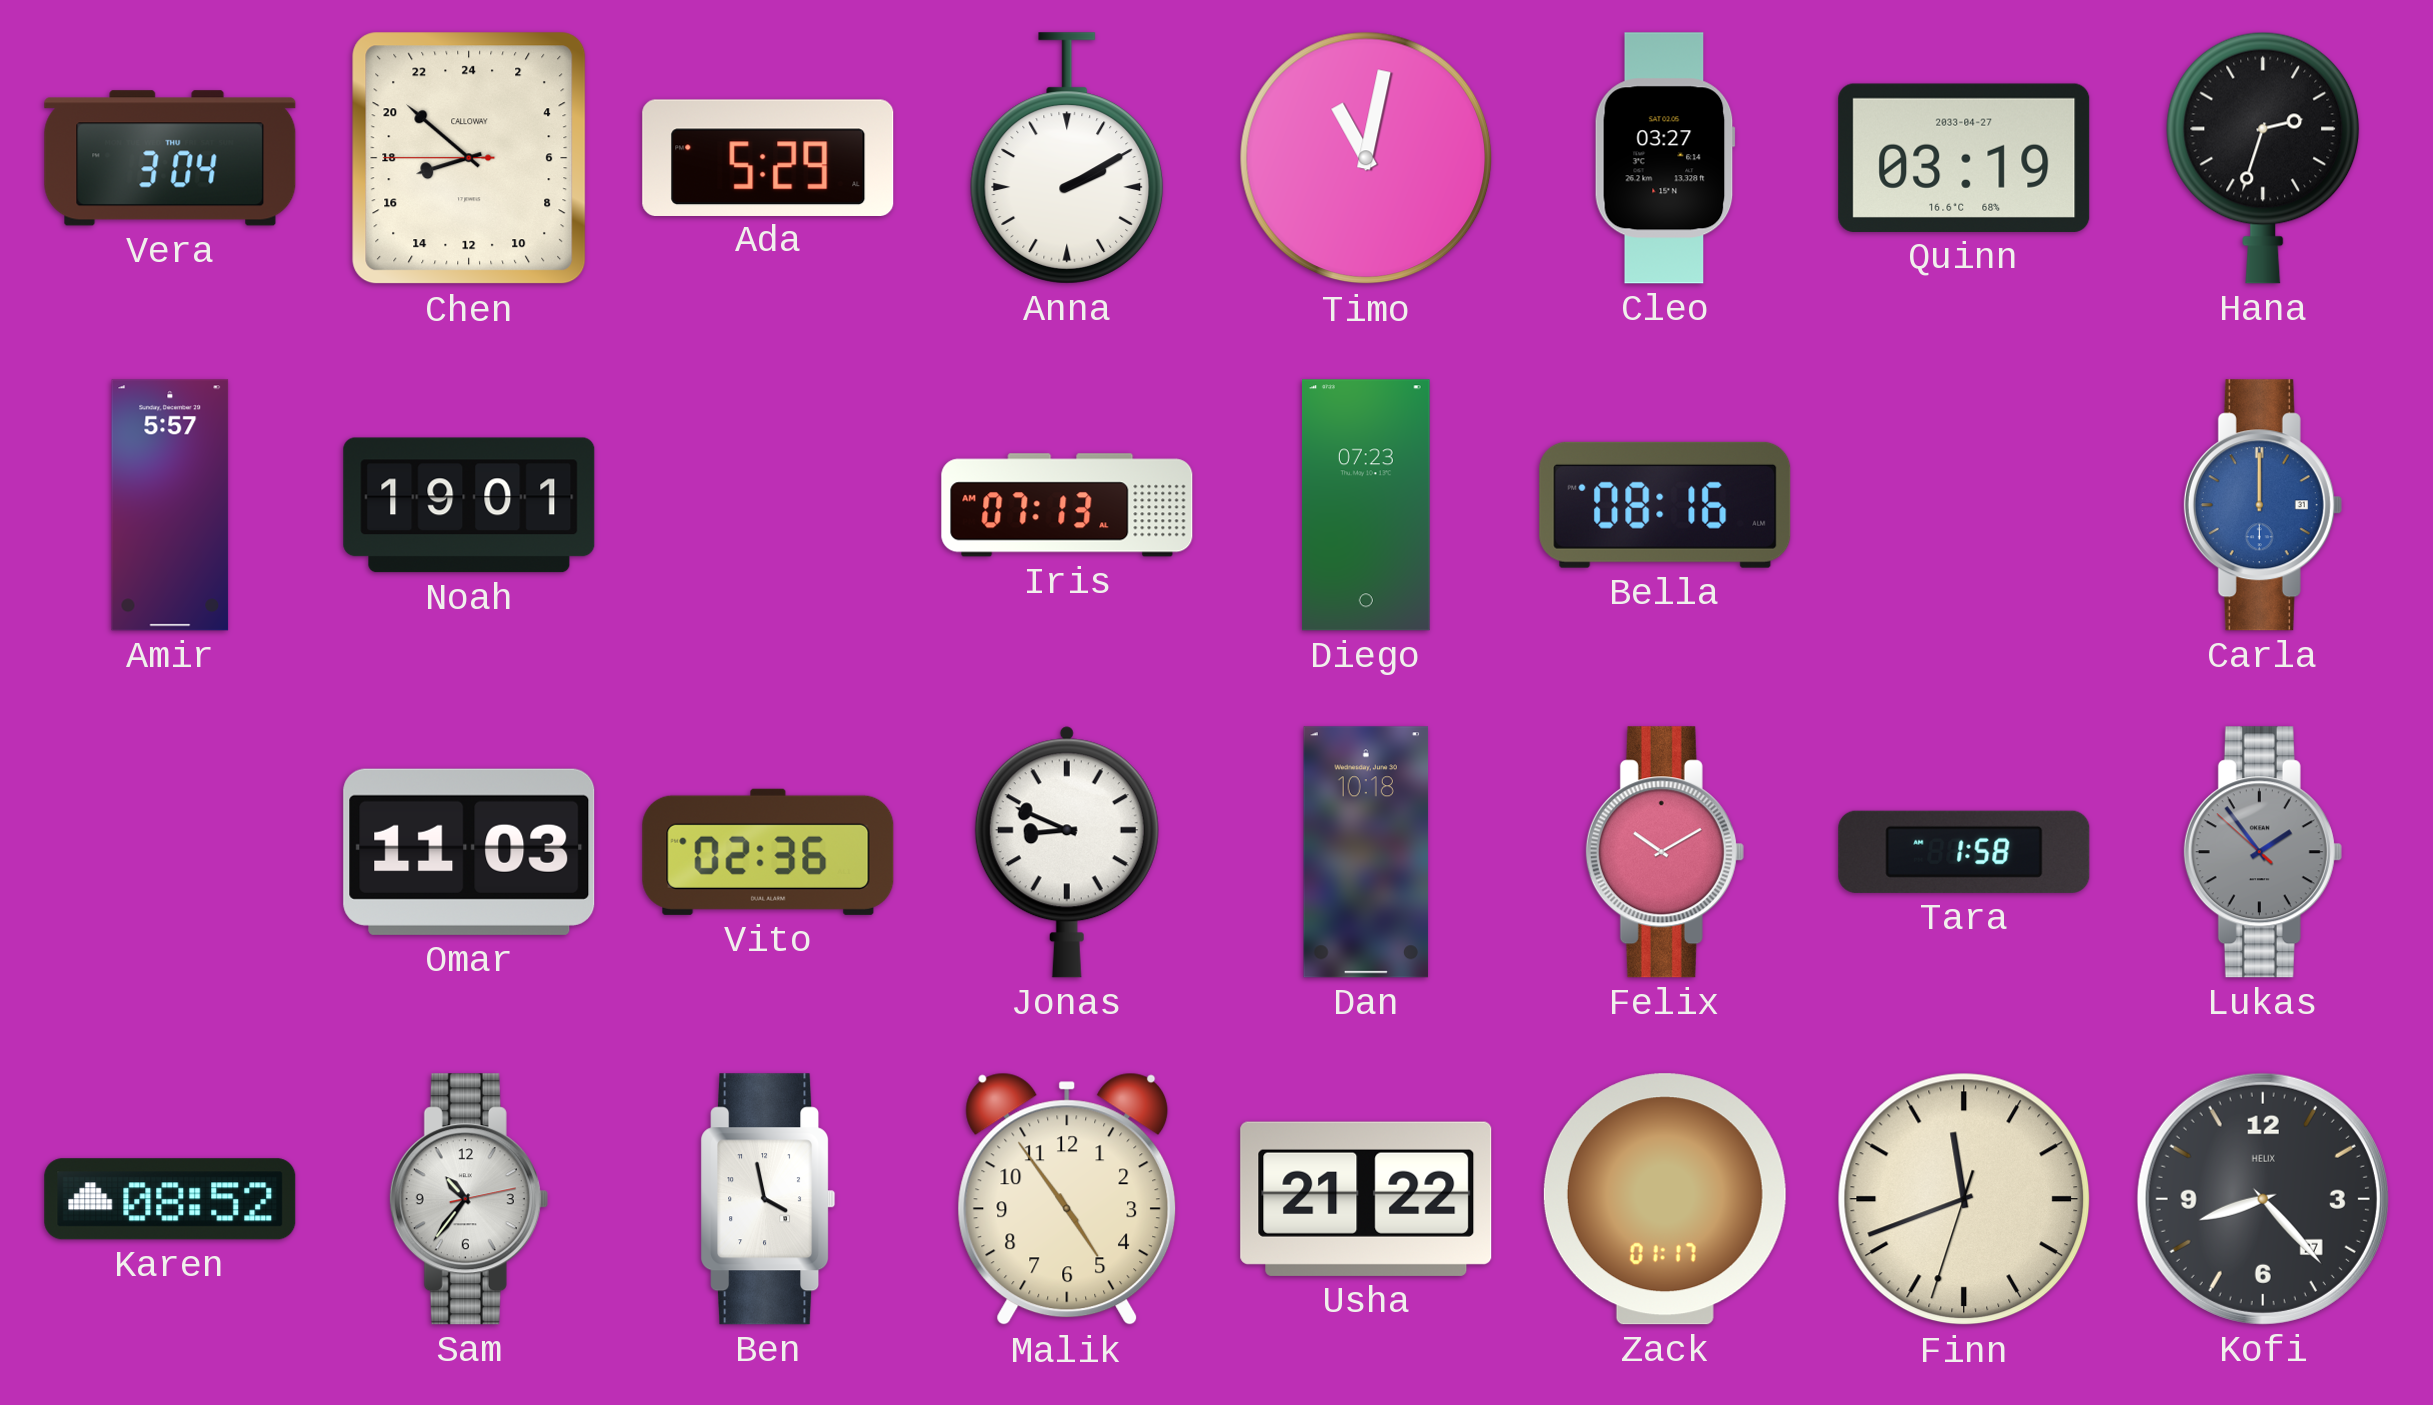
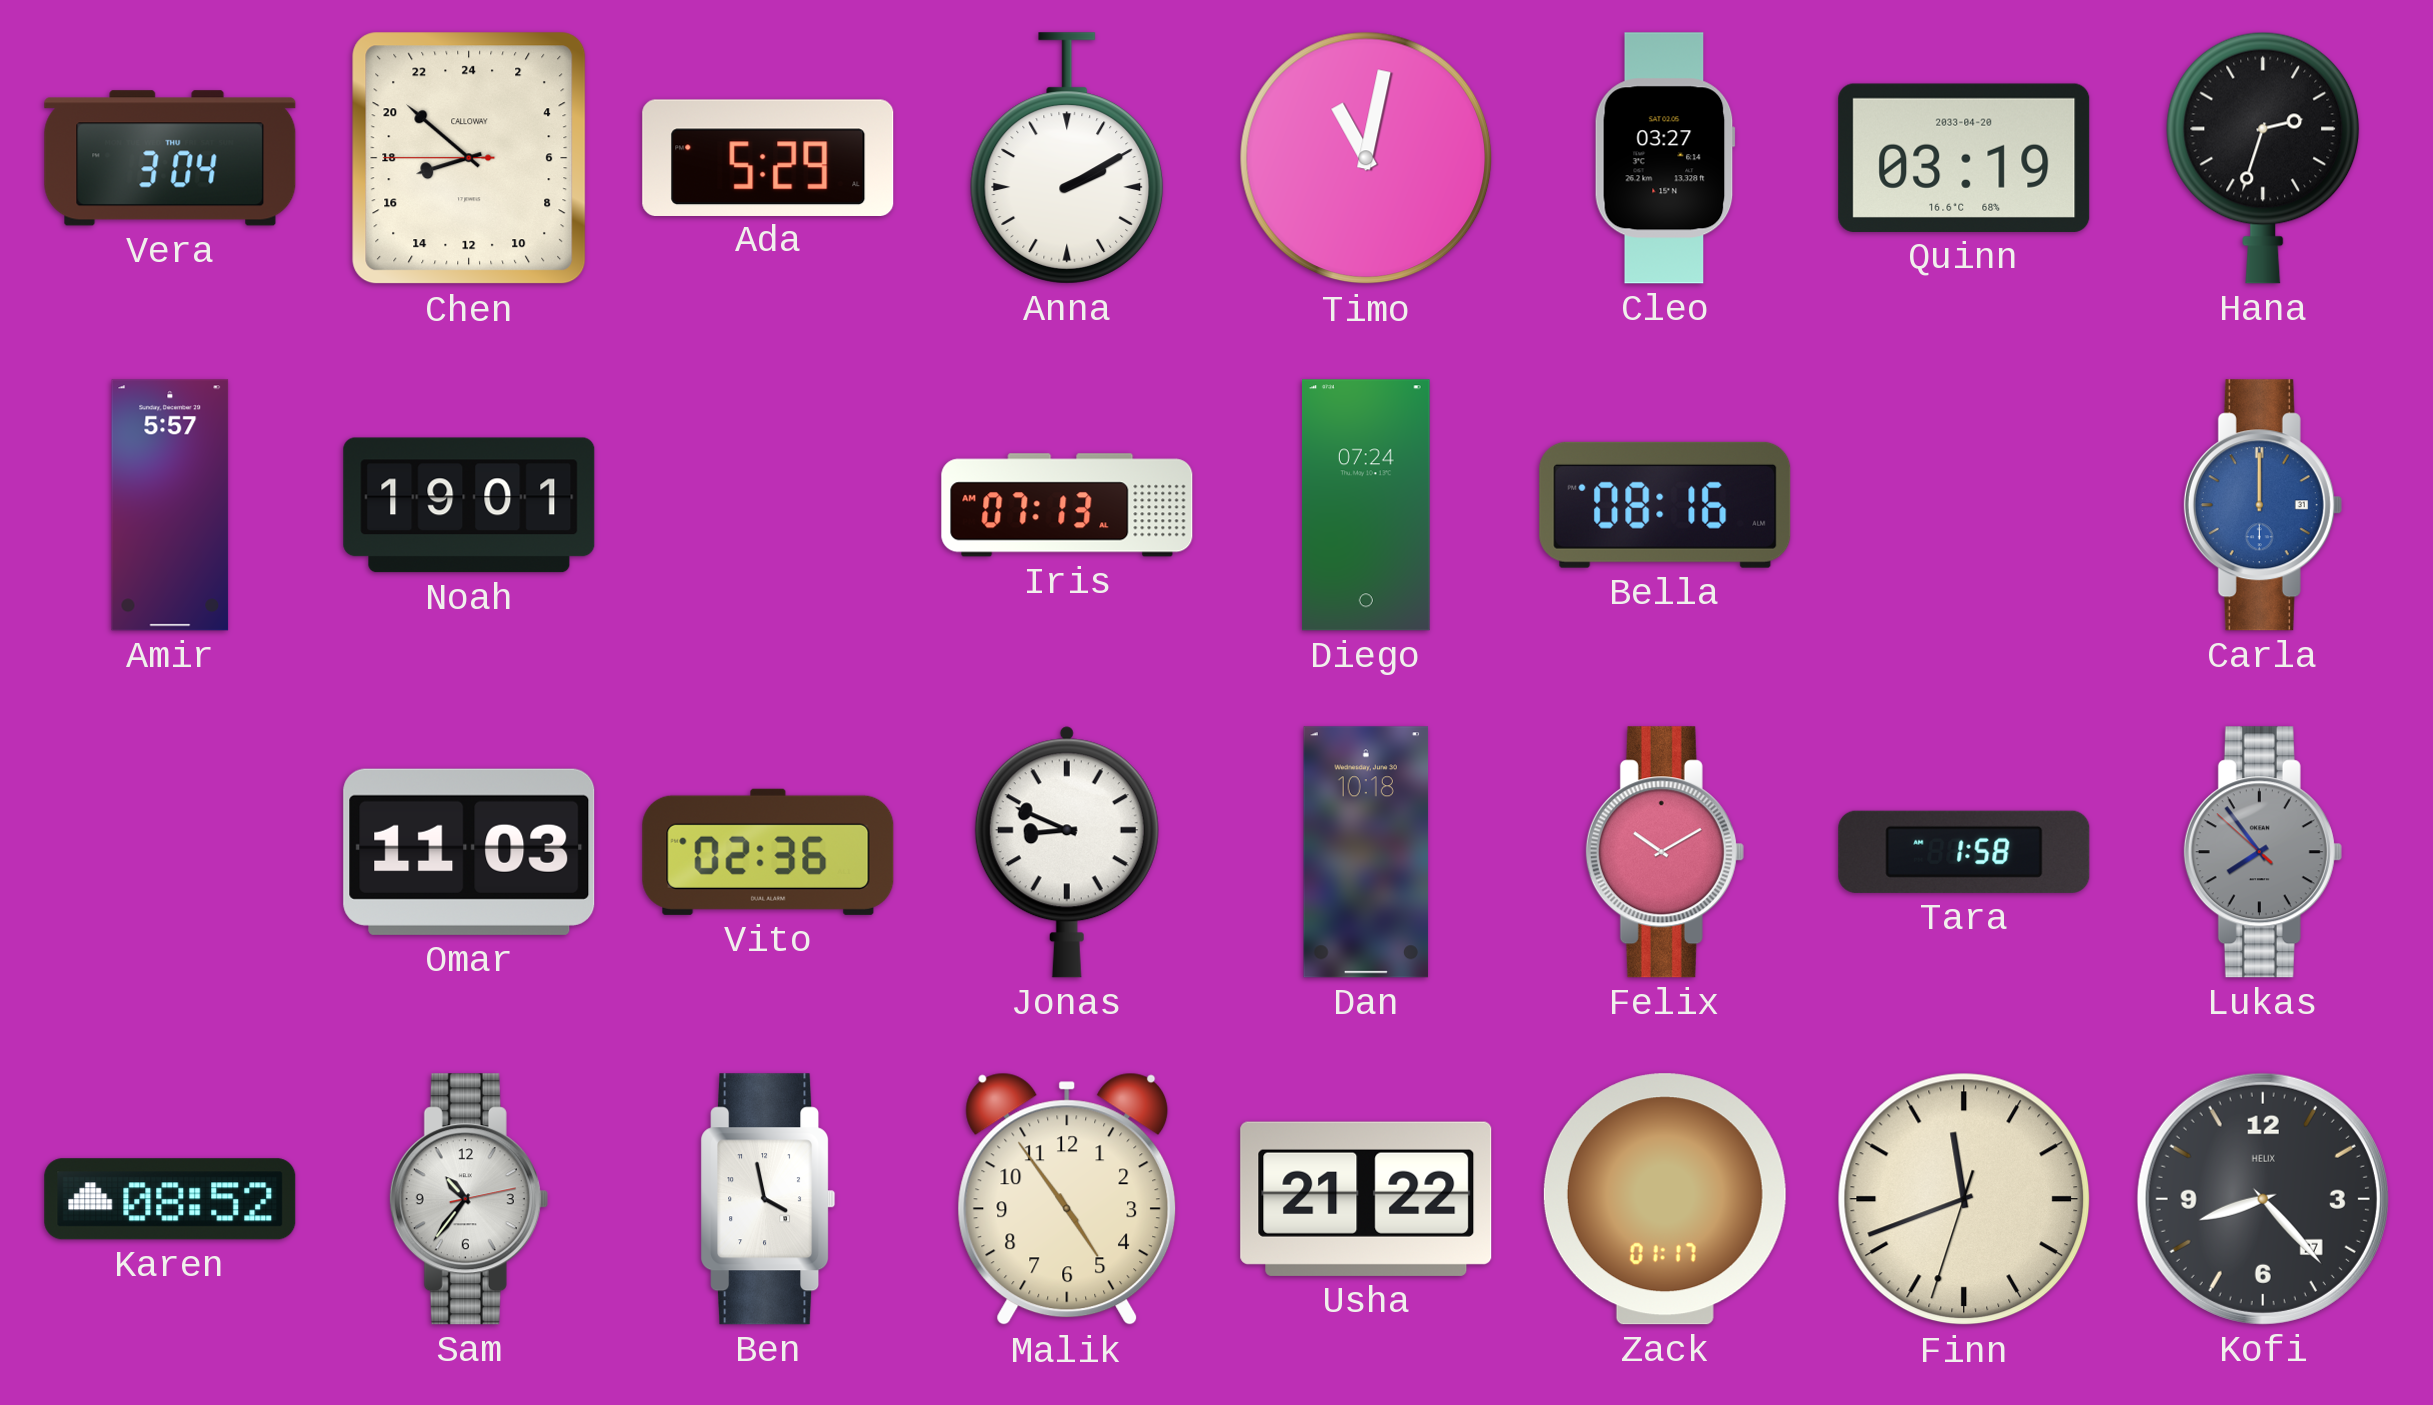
Quinn date: 2033-04-27 -> 2033-04-20 (1964, 158)
Diego: 07:23 -> 07:24 (1366, 505)
Lukas: 1:53 -> 7:53 (2263, 852)
